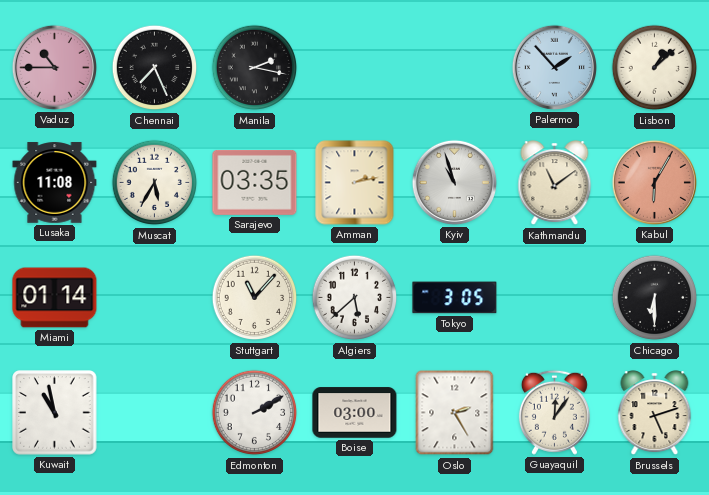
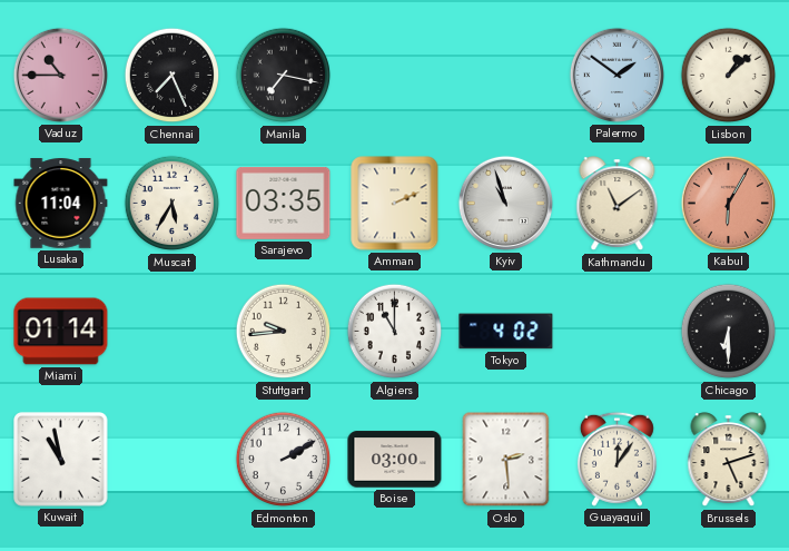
Manila: 2:17 -> 7:17 (284, 76)
Palermo: 1:53 -> 1:51 (617, 75)
Lusaka: 11:08 -> 11:04 (61, 204)
Amman: 2:13 -> 2:11 (395, 204)
Stuttgart: 11:07 -> 9:44 (284, 332)
Algiers: 5:38 -> 11:00 (395, 332)
Tokyo: 3:05 -> 4:02 (506, 332)
Oslo: 2:25 -> 2:29 (506, 460)
